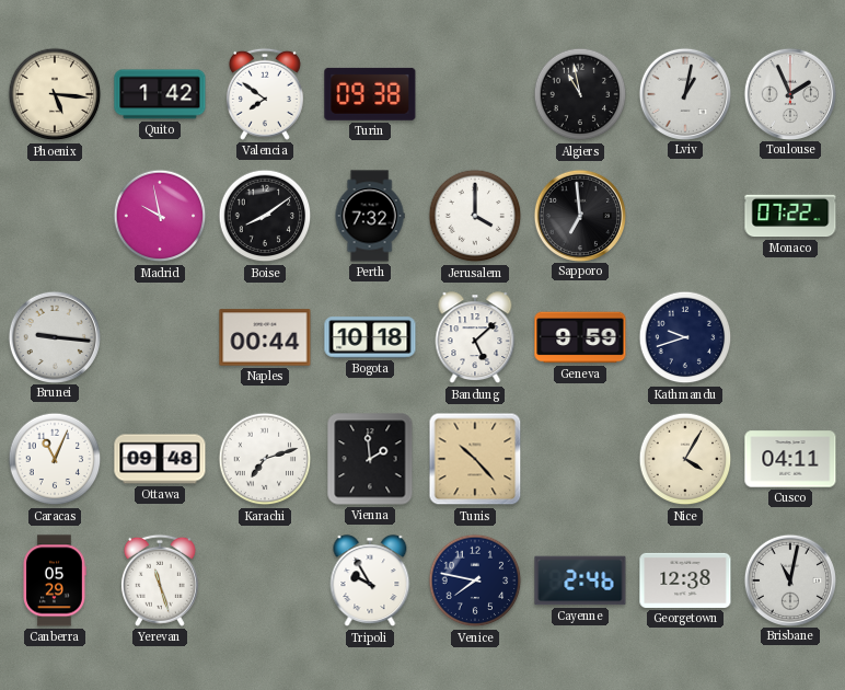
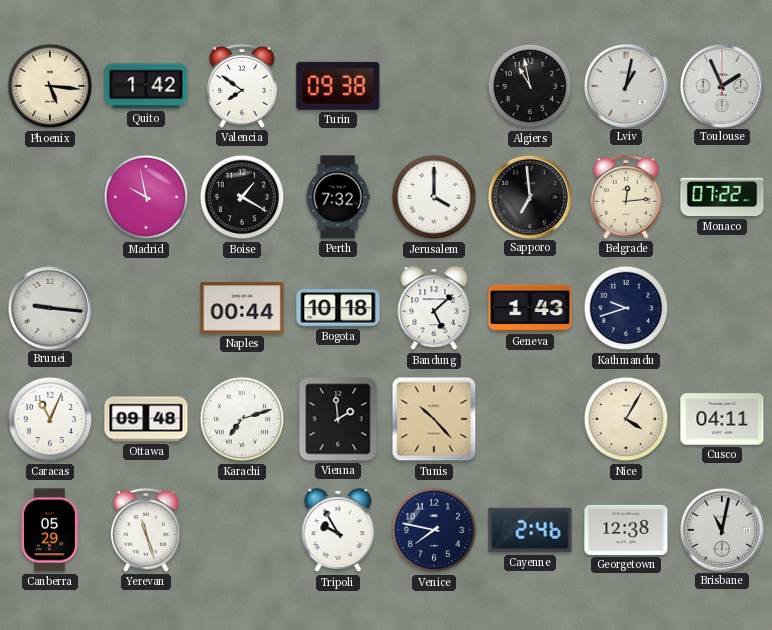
Boise: 8:09 -> 1:20 (242, 197)
Belgrade: none -> 12:14 (626, 197)
Geneva: 9:59 -> 1:43 (530, 308)
